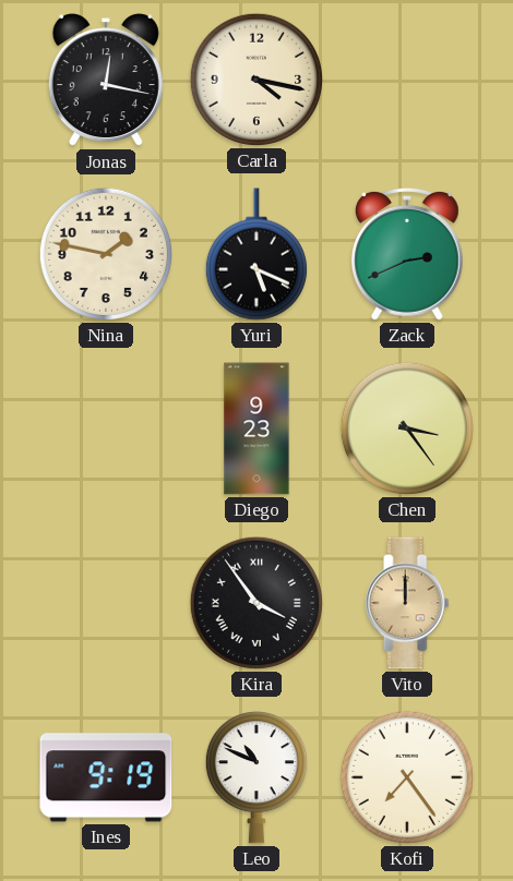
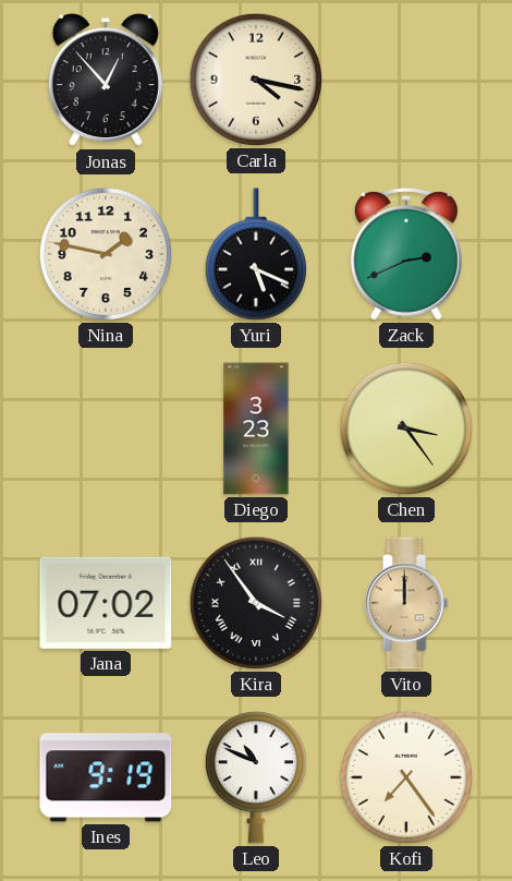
Jonas: 12:17 -> 12:53 (106, 81)
Diego: 9:23 -> 3:23 (256, 429)
Jana: none -> 07:02 (106, 603)
